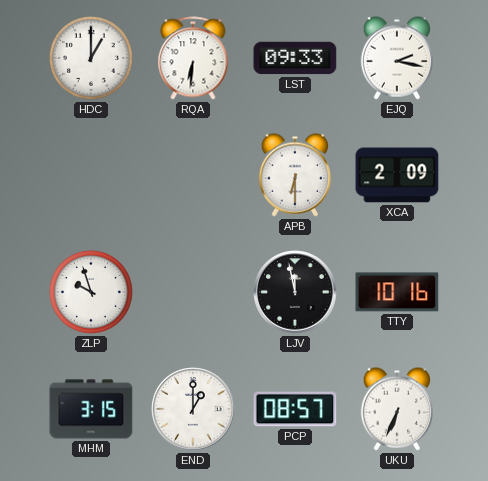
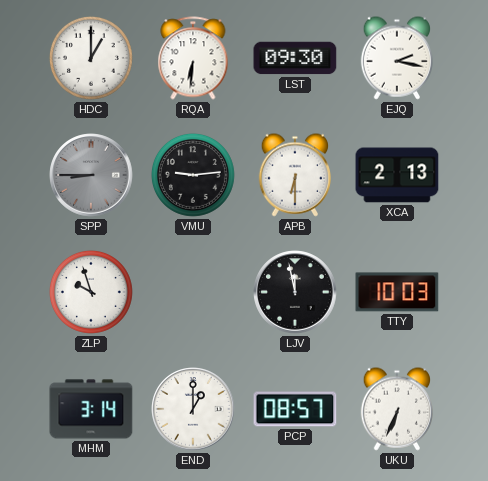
LST: 09:33 -> 09:30 (295, 58)
SPP: none -> 8:45 (91, 175)
VMU: none -> 9:14 (193, 175)
XCA: 2:09 -> 2:13 (397, 175)
TTY: 10:16 -> 10:03 (397, 292)
MHM: 3:15 -> 3:14 (91, 409)
